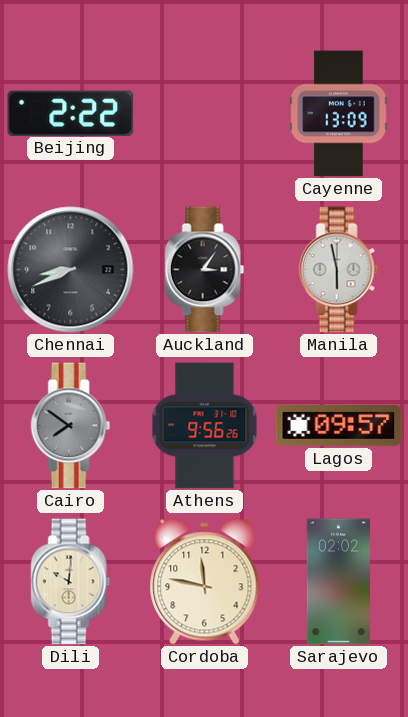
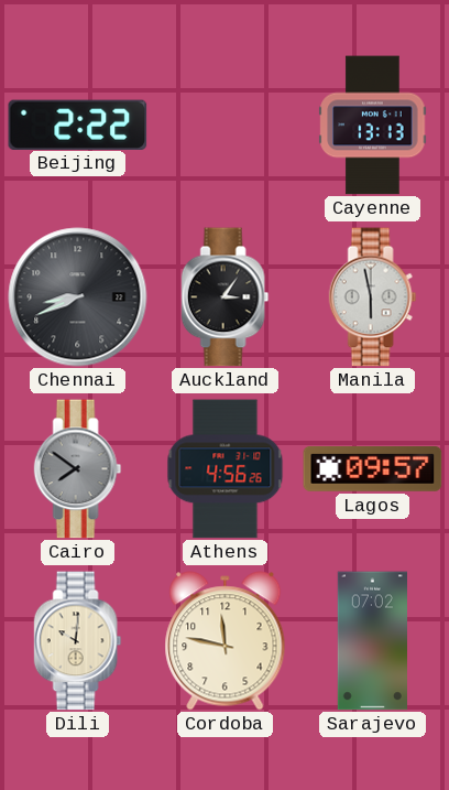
Cayenne: 13:09 -> 13:13 (373, 126)
Athens: 9:56 -> 4:56 (226, 469)
Sarajevo: 02:02 -> 07:02 (372, 641)
